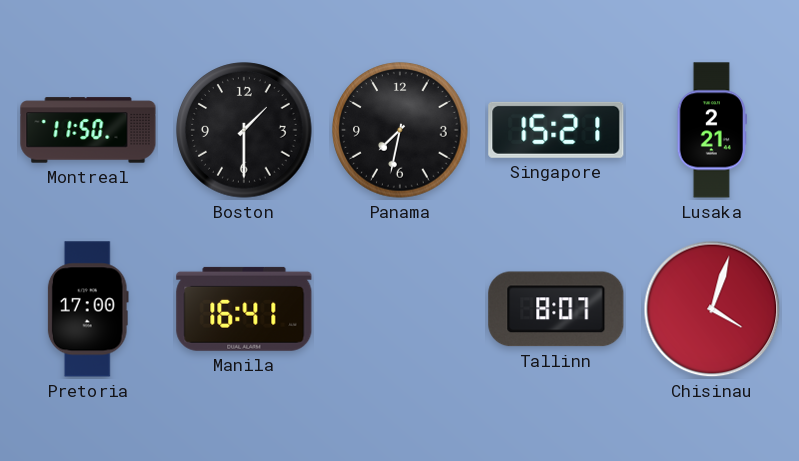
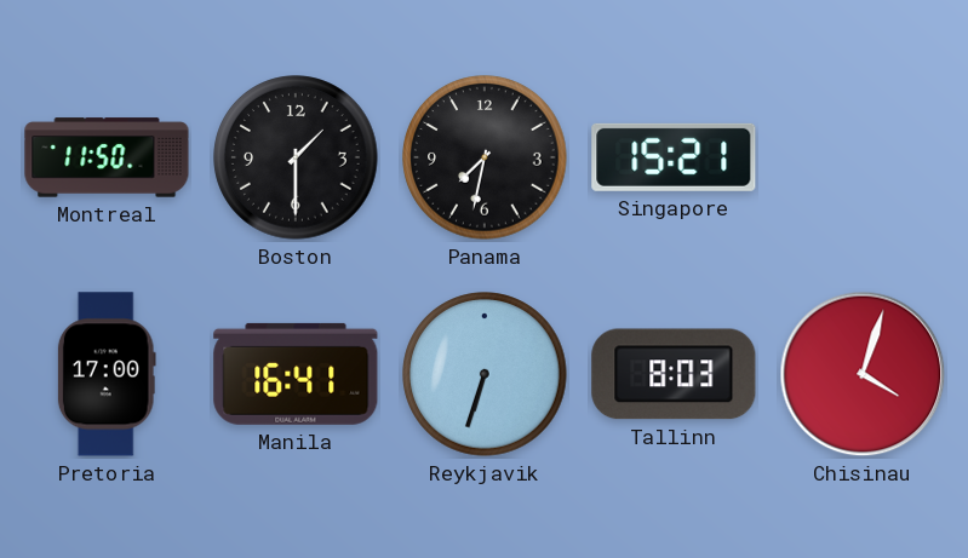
Lusaka: 2:21 -> none (712, 130)
Reykjavik: none -> 6:33 (485, 374)
Tallinn: 8:07 -> 8:03 (674, 374)
